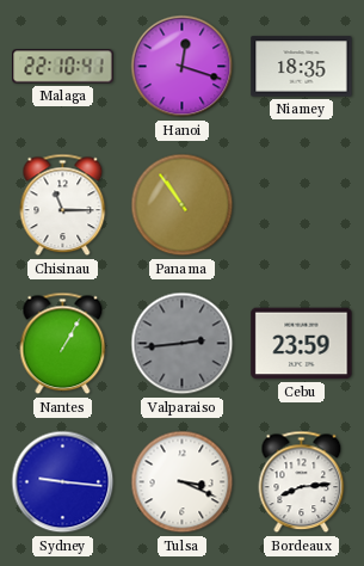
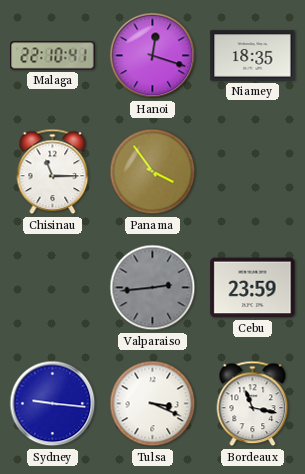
Panama: 10:54 -> 3:54 (153, 172)
Nantes: 1:05 -> none (63, 344)
Bordeaux: 8:14 -> 11:17 (253, 404)
